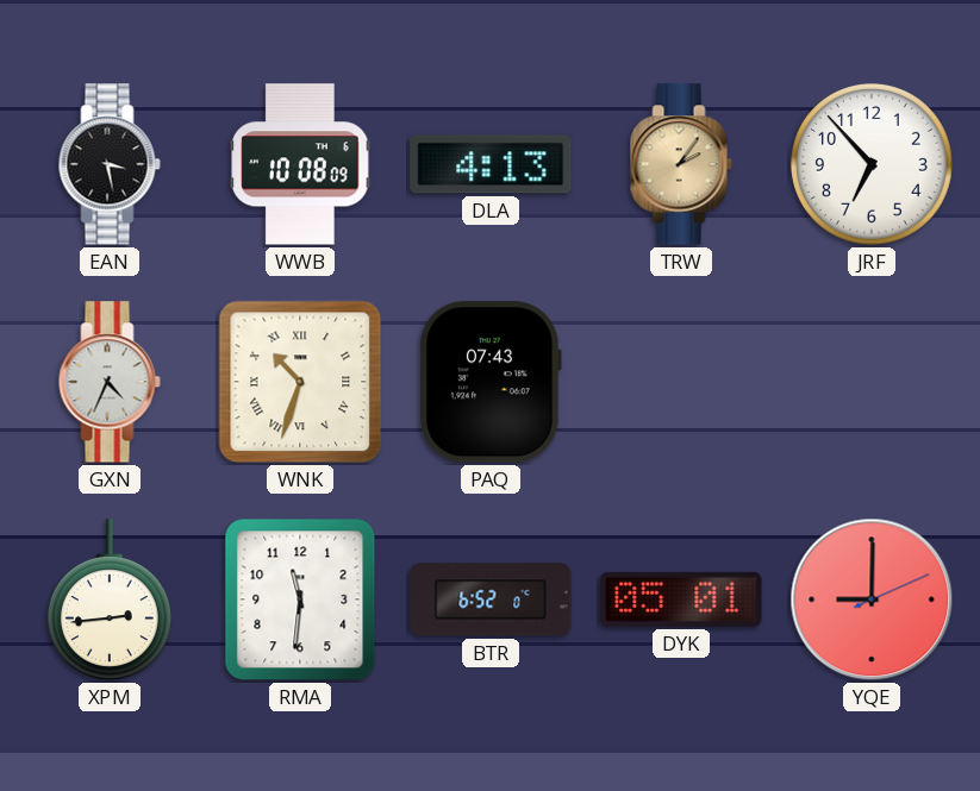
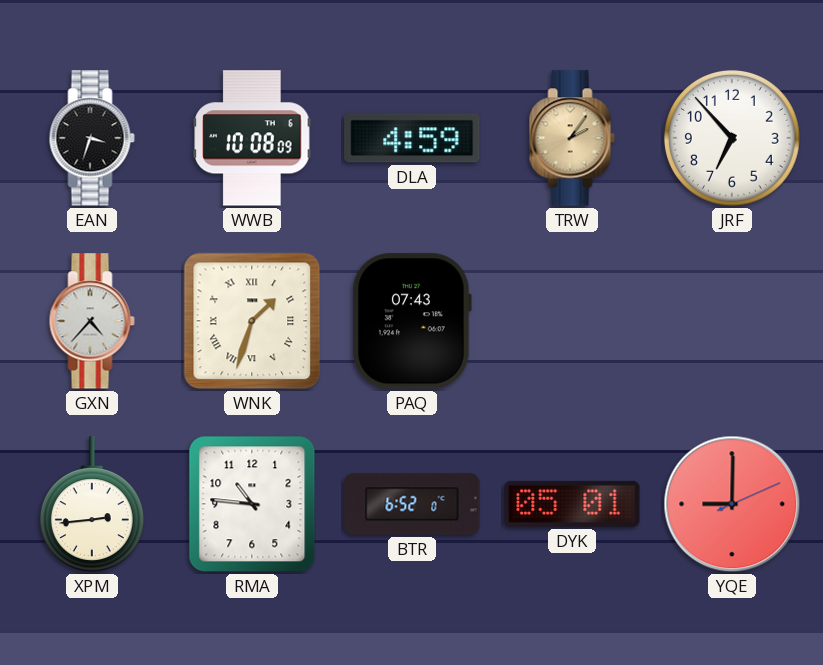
EAN: 3:28 -> 3:33 (92, 138)
DLA: 4:13 -> 4:59 (412, 138)
GXN: 4:34 -> 4:37 (92, 321)
WNK: 10:33 -> 1:33 (252, 321)
RMA: 11:31 -> 10:46 (252, 504)
